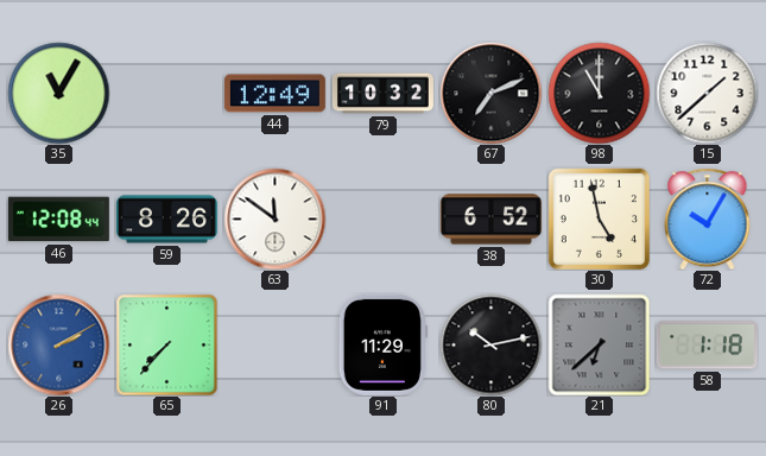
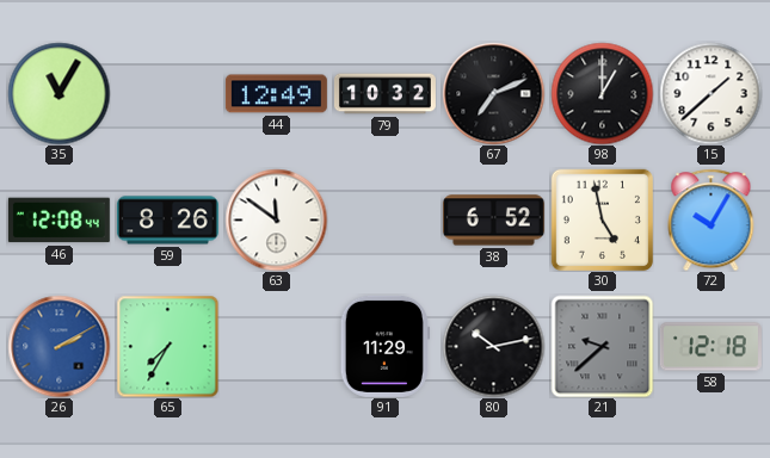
98: 11:00 -> 1:00 (602, 93)
65: 7:37 -> 7:35 (167, 346)
21: 6:38 -> 9:38 (602, 346)
58: 1:18 -> 12:18 (710, 347)
